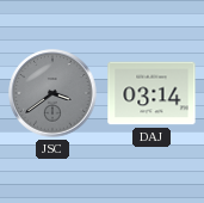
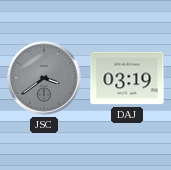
DAJ: 03:14 -> 03:19 (127, 78)
